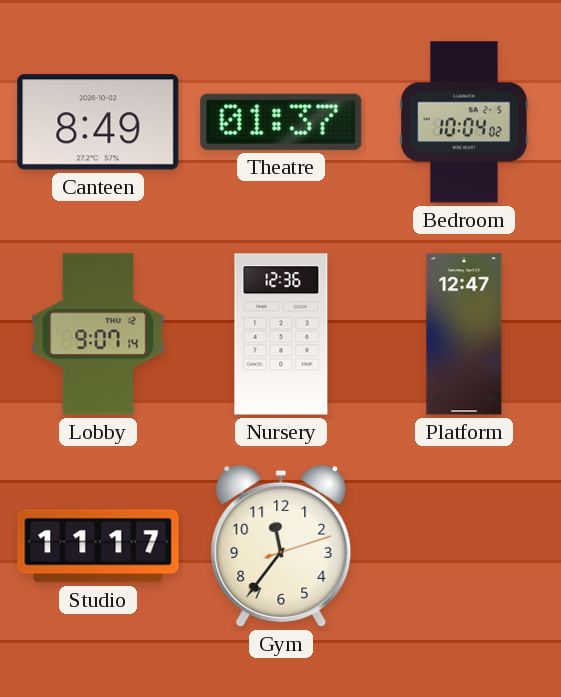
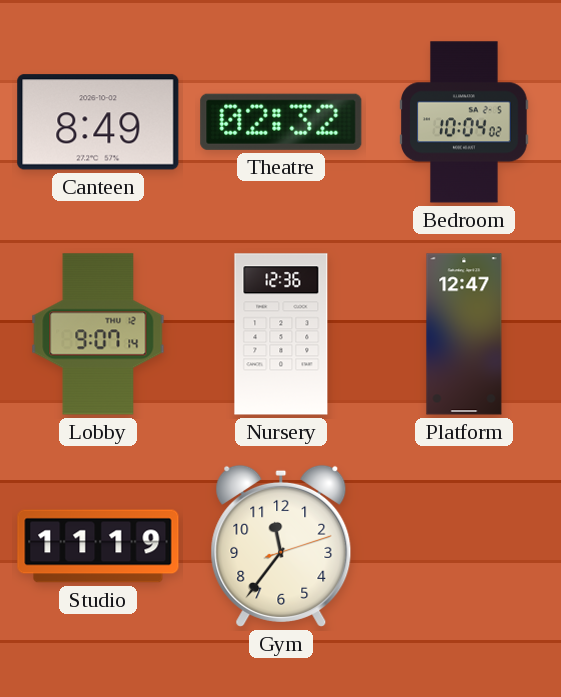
Theatre: 01:37 -> 02:32 (281, 122)
Studio: 11:17 -> 11:19 (98, 546)
